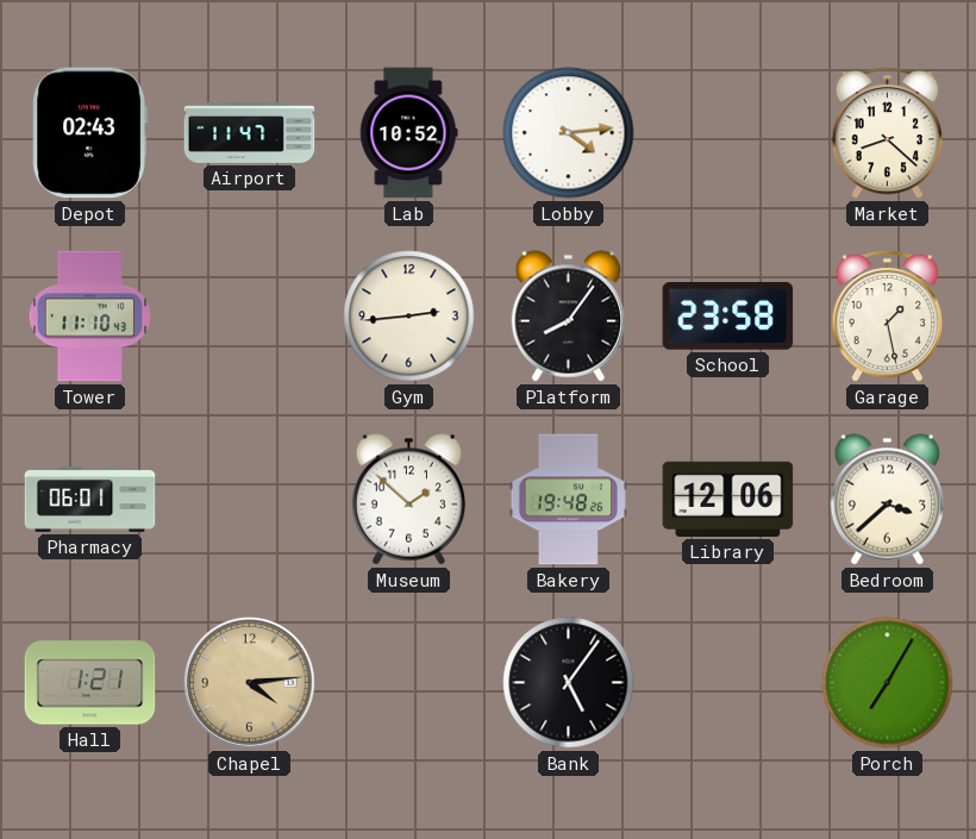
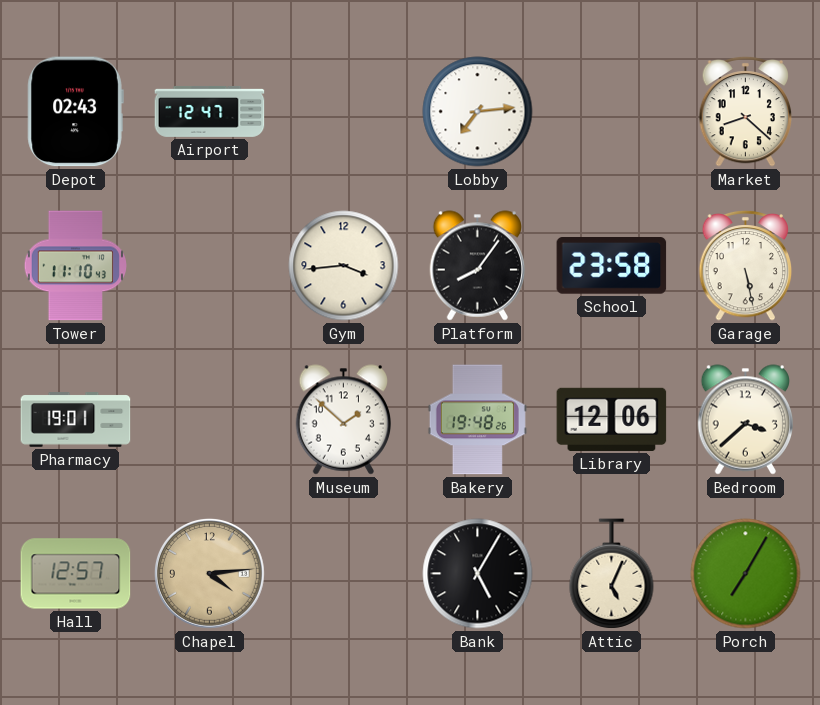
Airport: 11:47 -> 12:47 (210, 111)
Lab: 10:52 -> none (408, 133)
Lobby: 4:14 -> 7:14 (478, 112)
Gym: 2:44 -> 3:44 (344, 266)
Garage: 1:28 -> 5:28 (746, 265)
Pharmacy: 06:01 -> 19:01 (76, 420)
Hall: 1:21 -> 12:57 (76, 574)
Bank: 5:06 -> 5:05 (478, 574)
Attic: none -> 5:04 (612, 574)
